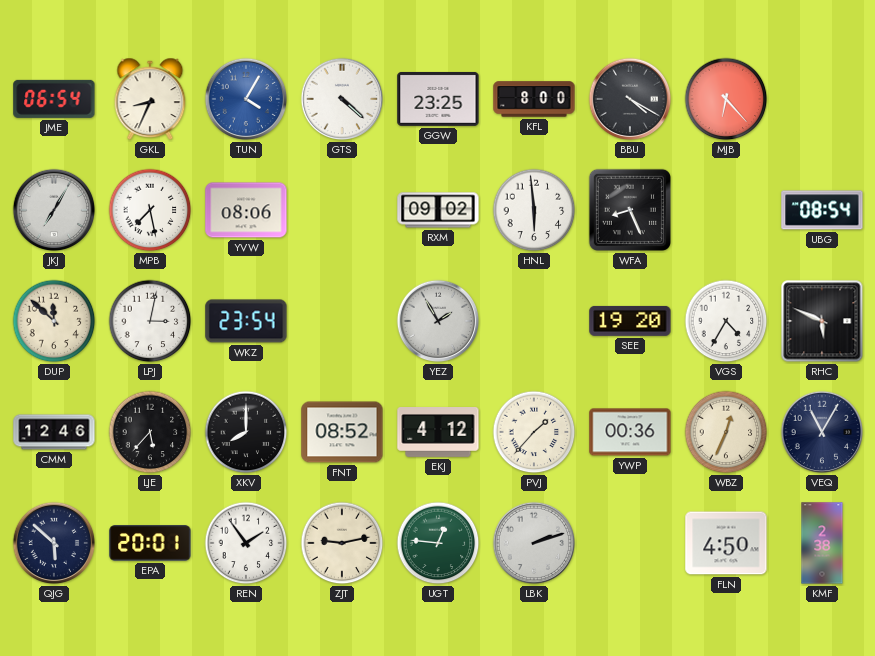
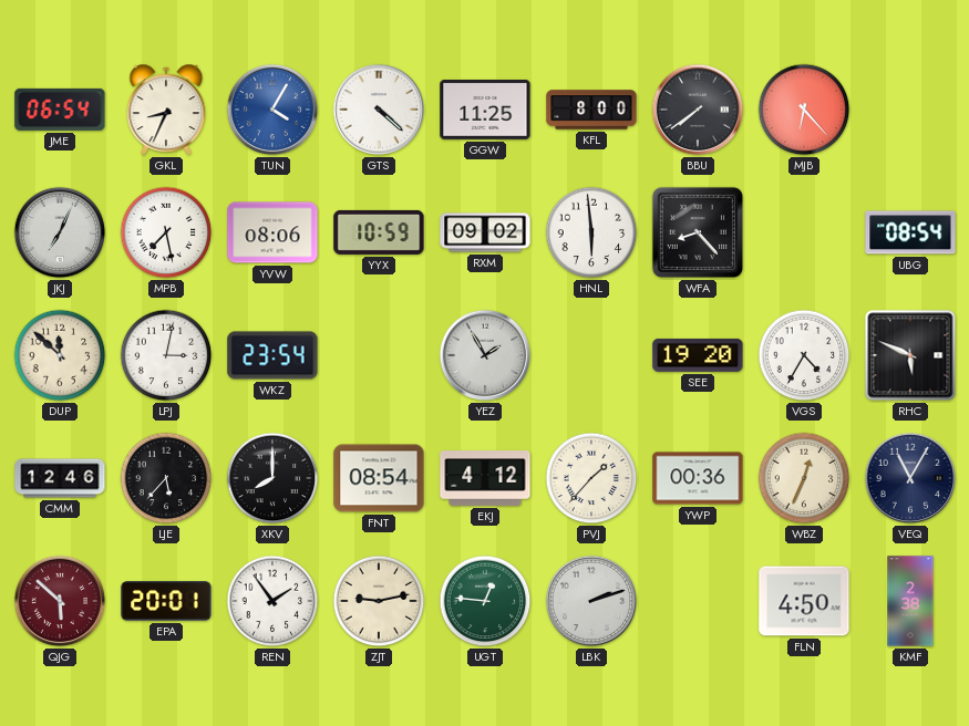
GGW: 23:25 -> 11:25 (485, 110)
BBU: 4:20 -> 7:39 (698, 110)
JKJ: 7:05 -> 7:04 (60, 232)
YYX: none -> 10:59 (379, 232)
WFA: 8:26 -> 8:23 (698, 232)
FNT: 08:52 -> 08:54 (379, 478)
QJG dial: navy -> burgundy (60, 601)
